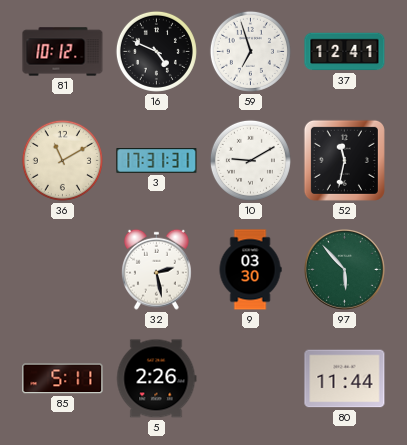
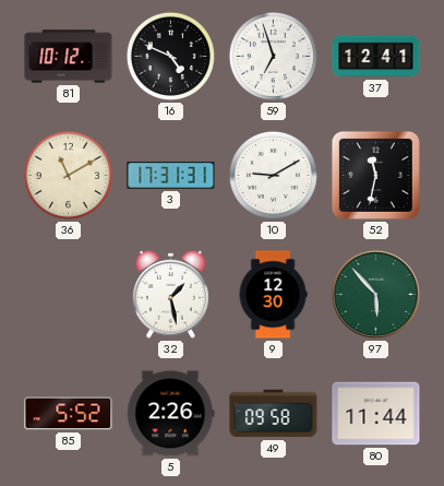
32: 2:28 -> 1:28 (170, 294)
9: 03:30 -> 12:30 (273, 295)
85: 5:11 -> 5:52 (69, 414)
49: none -> 09:58 (274, 414)
